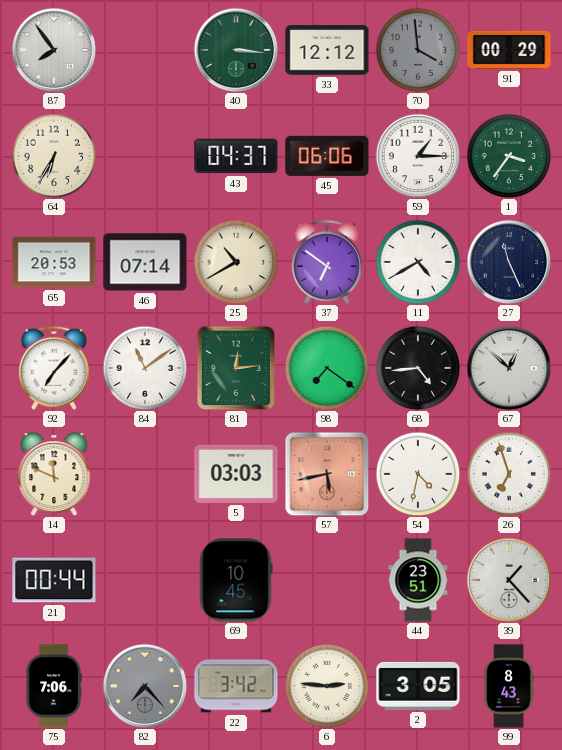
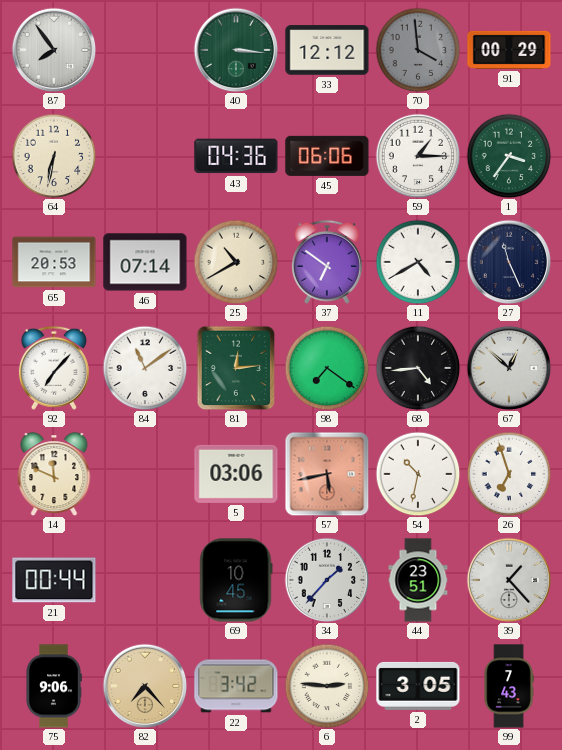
64: 6:35 -> 6:32 (54, 156)
43: 04:37 -> 04:36 (236, 156)
5: 03:03 -> 03:06 (236, 474)
54: 4:32 -> 10:32 (418, 474)
34: none -> 1:37 (327, 580)
75: 7:06 -> 9:06 (54, 686)
82 dial: grey -> champagne (145, 686)
99: 8:43 -> 7:43 (509, 686)
